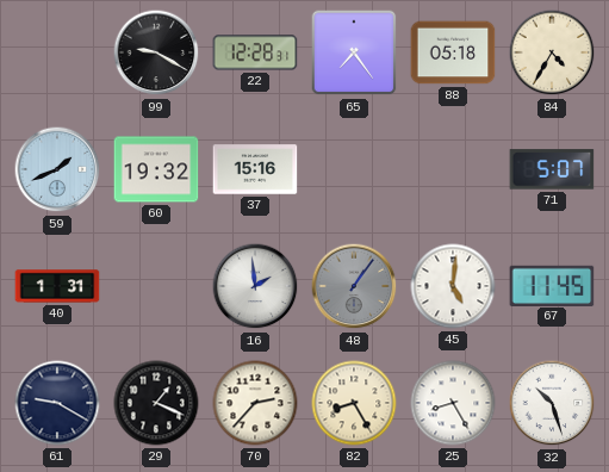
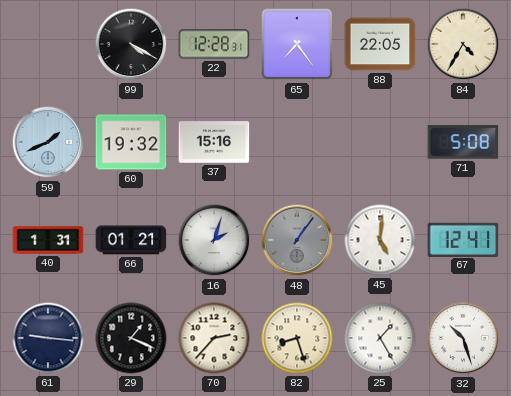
99: 9:20 -> 4:20 (131, 44)
88: 05:18 -> 22:05 (380, 44)
71: 5:07 -> 5:08 (463, 142)
66: none -> 01:21 (131, 240)
16: 1:59 -> 2:03 (214, 240)
67: 11:45 -> 12:41 (463, 239)
61: 9:20 -> 9:16 (48, 338)
82: 8:25 -> 8:27 (297, 338)
25: 8:25 -> 1:25 (380, 338)
